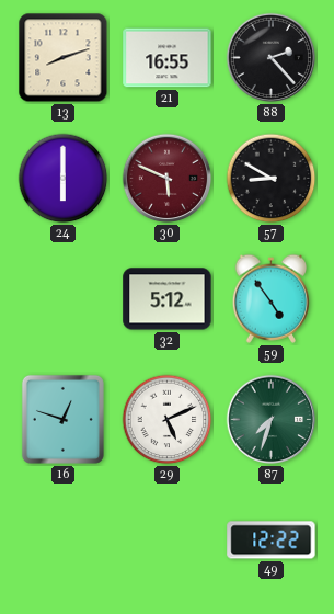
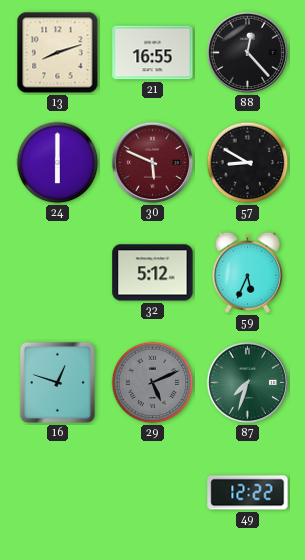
88: 2:23 -> 12:23 (248, 53)
59: 4:54 -> 5:34 (247, 272)
29 dial: white -> grey (153, 383)
